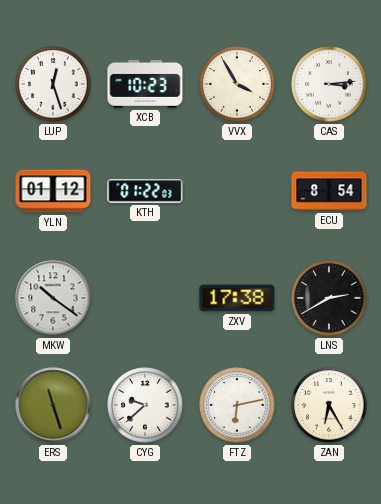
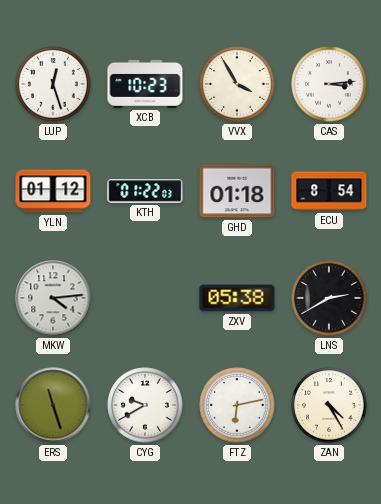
GHD: none -> 01:18 (237, 191)
MKW: 10:21 -> 4:14 (53, 298)
ZXV: 17:38 -> 05:38 (237, 298)
CYG: 9:38 -> 9:40 (145, 405)
ZAN: 6:25 -> 4:25 (329, 405)
